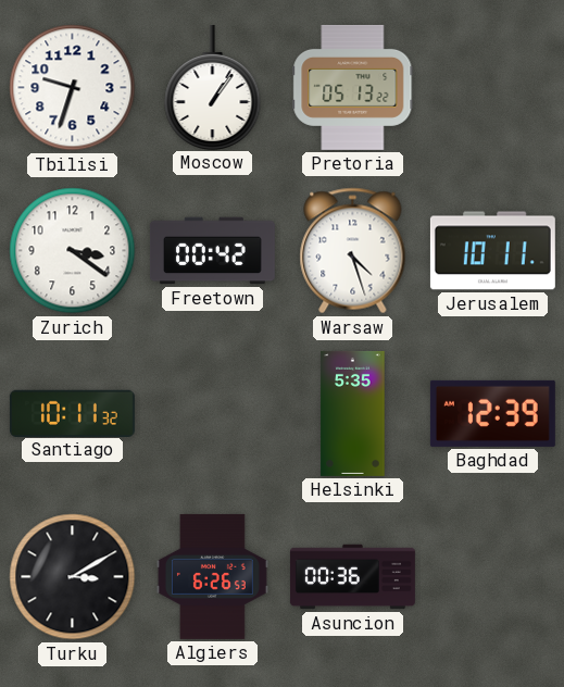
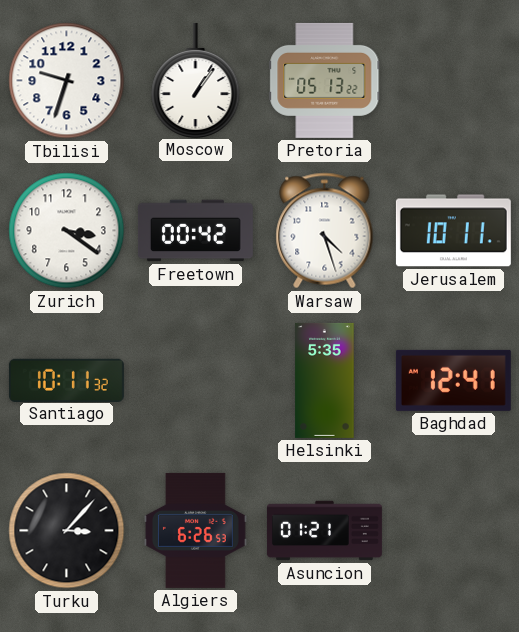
Baghdad: 12:39 -> 12:41 (453, 380)
Turku: 3:10 -> 3:07 (67, 531)
Asuncion: 00:36 -> 01:21 (324, 531)
